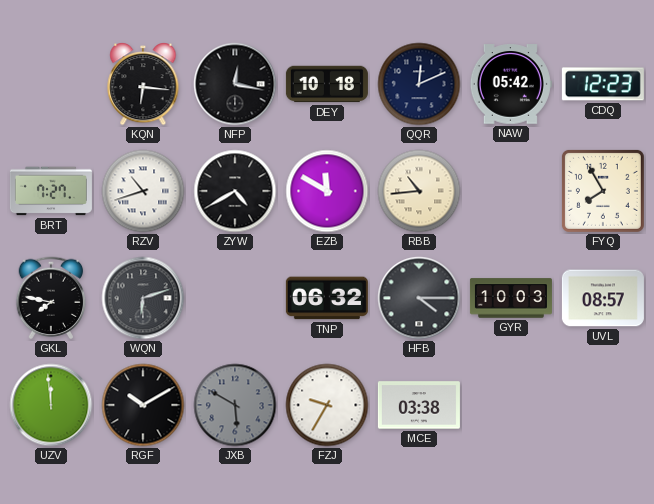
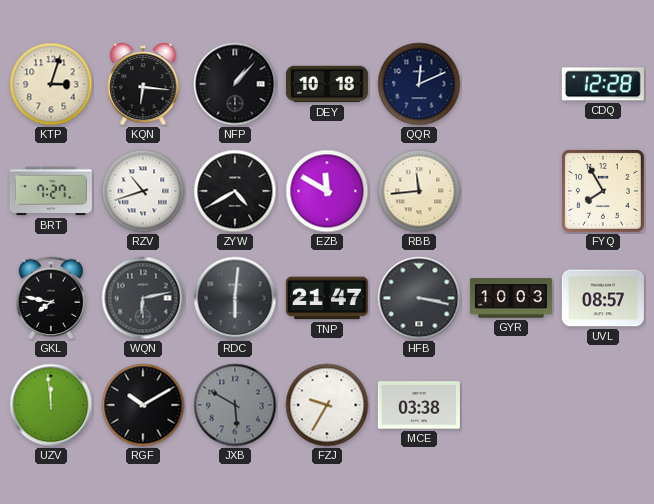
KTP: none -> 3:03 (51, 84)
NFP: 12:17 -> 1:07 (235, 84)
NAW: 05:42 -> none (511, 84)
CDQ: 12:23 -> 12:28 (603, 84)
RBB: 10:44 -> 11:44 (419, 191)
WQN: 6:12 -> 6:13 (143, 298)
RDC: none -> 6:01 (235, 298)
TNP: 06:32 -> 21:47 (327, 298)
HFB: 4:15 -> 3:17 (419, 298)
